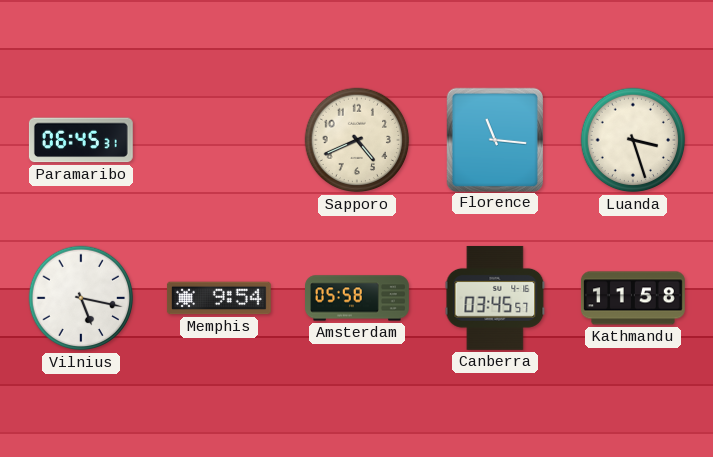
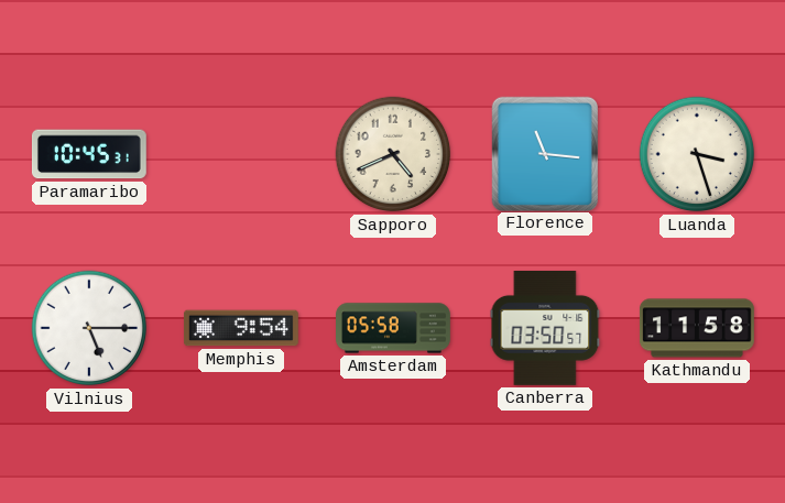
Paramaribo: 06:45 -> 10:45 (89, 154)
Vilnius: 5:17 -> 5:15 (89, 328)
Canberra: 03:45 -> 03:50 (545, 328)
